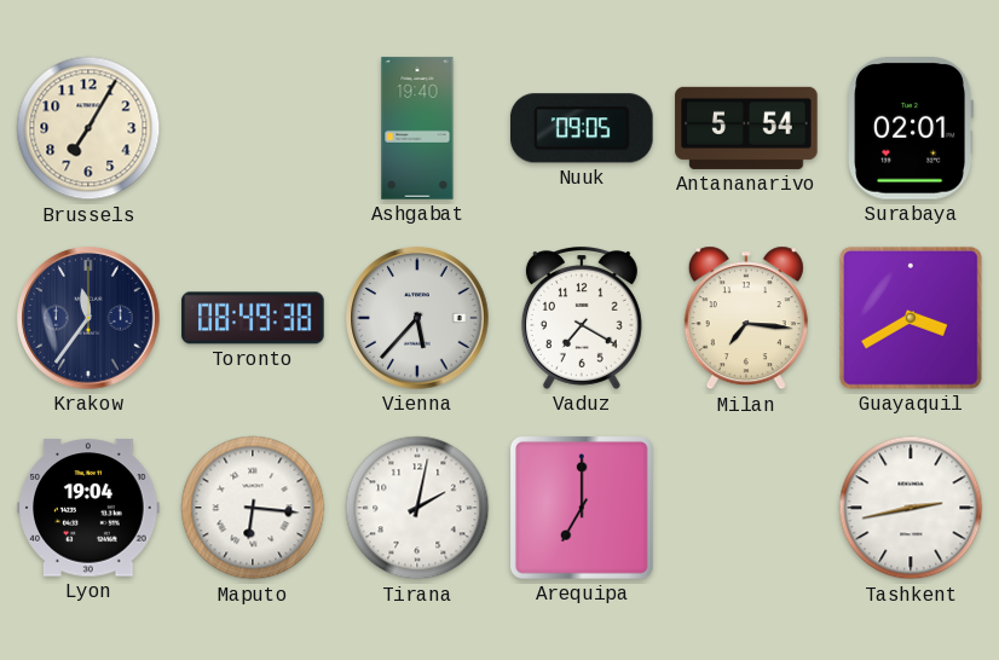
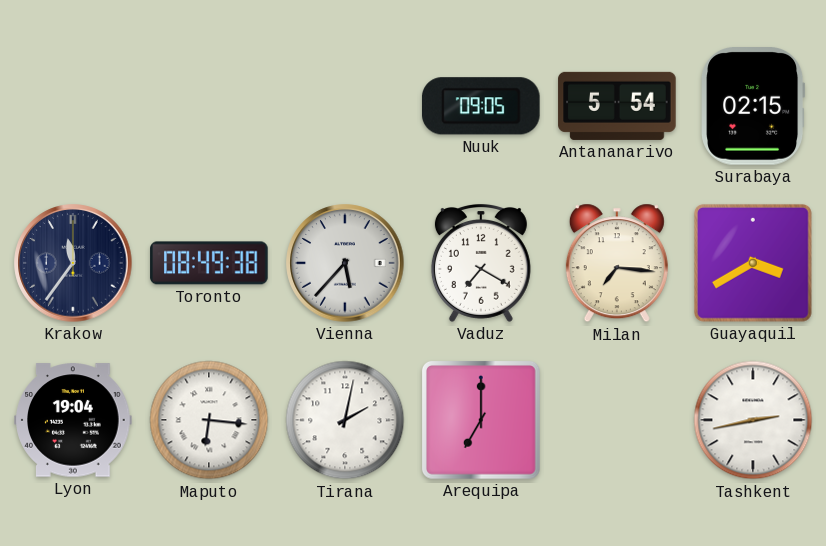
Brussels: 7:05 -> none (88, 128)
Ashgabat: 19:40 -> none (417, 128)
Surabaya: 02:01 -> 02:15 (753, 106)
